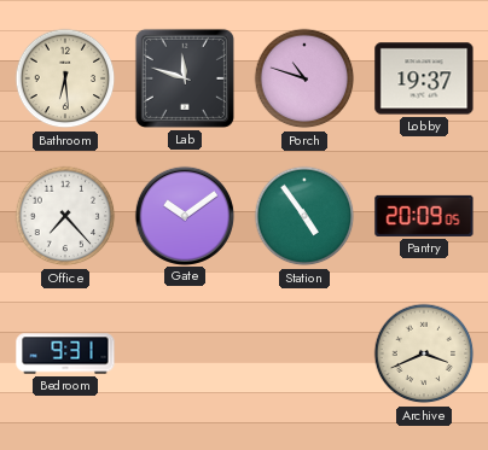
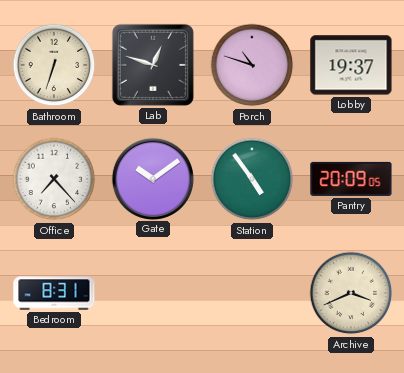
Bathroom: 6:29 -> 6:33 (54, 65)
Lab: 11:48 -> 12:48 (153, 65)
Bedroom: 9:31 -> 8:31 (54, 293)
